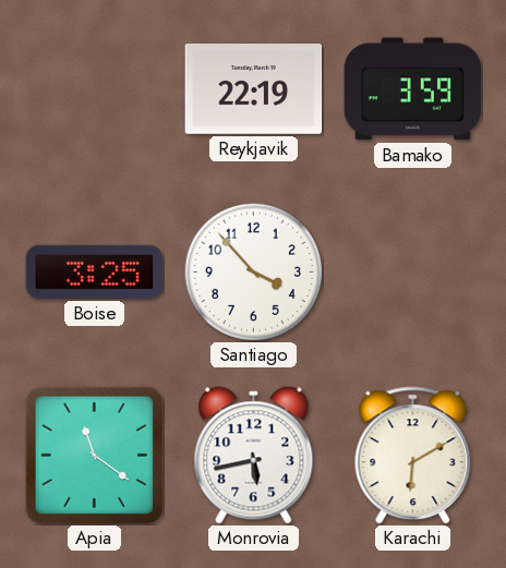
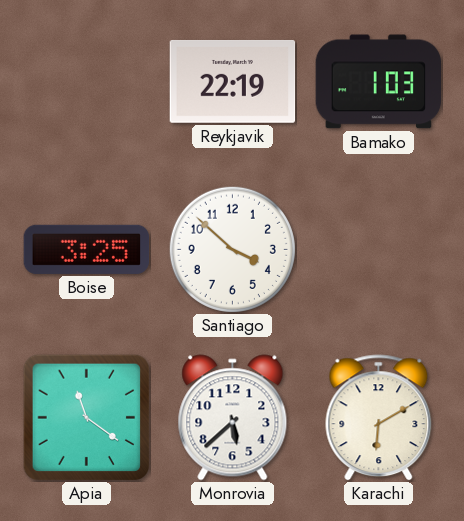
Bamako: 3:59 -> 1:03 (379, 82)
Santiago: 3:53 -> 3:52 (232, 249)
Monrovia: 5:43 -> 5:38 (233, 418)
